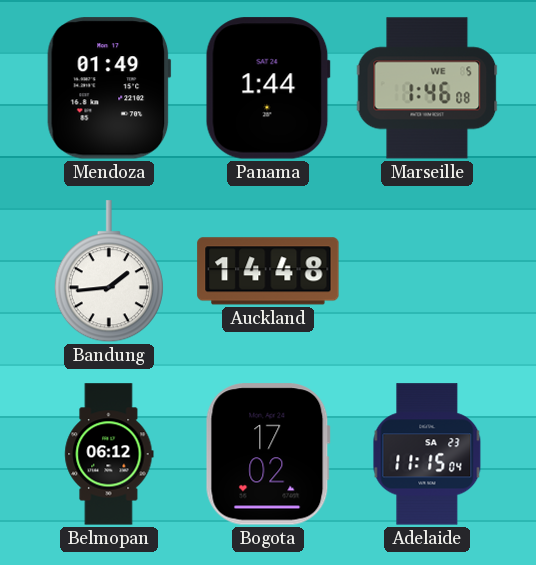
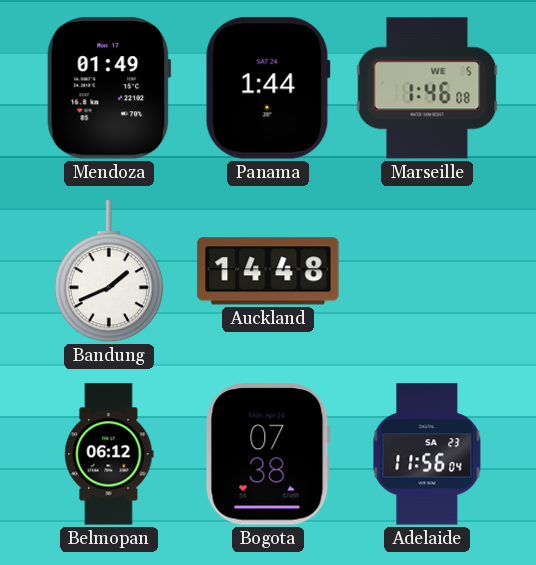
Bandung: 1:44 -> 1:41 (109, 272)
Bogota: 17:02 -> 07:38 (268, 454)
Adelaide: 11:15 -> 11:56 (427, 454)
